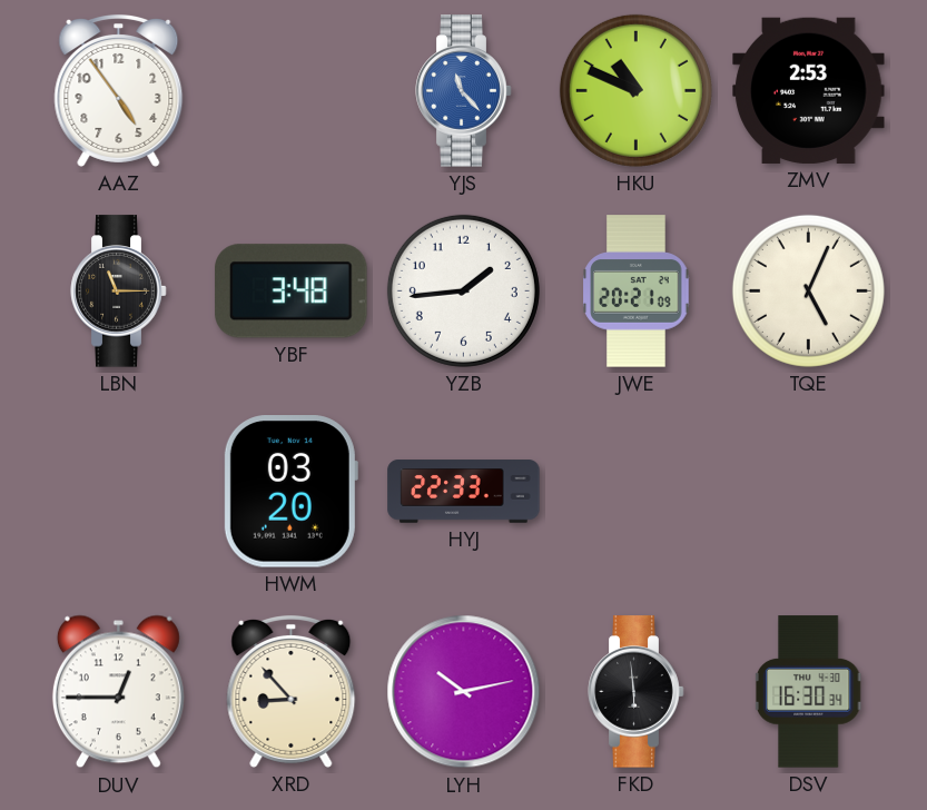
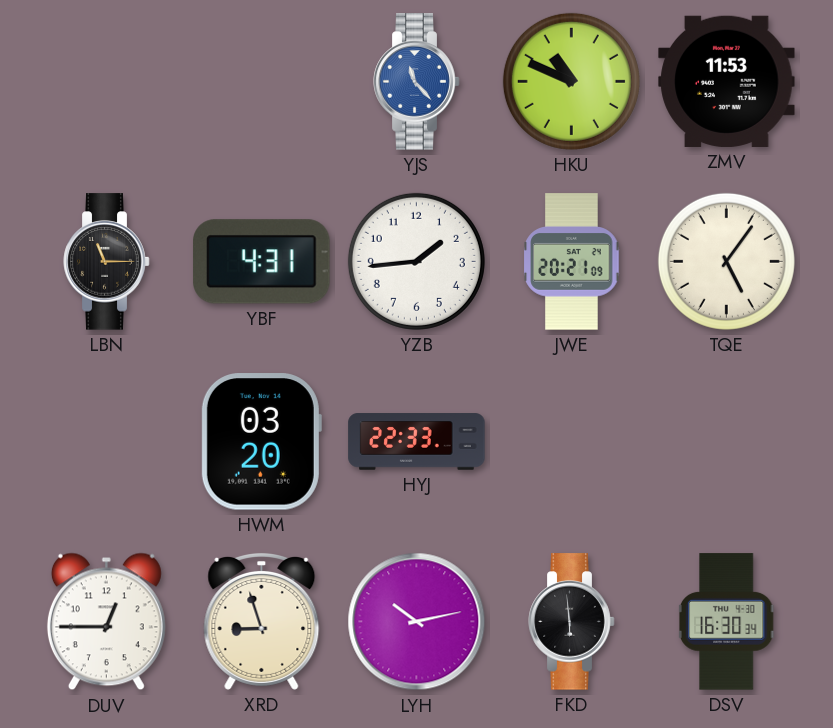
AAZ: 4:54 -> none (119, 90)
ZMV: 2:53 -> 11:53 (727, 81)
YBF: 3:48 -> 4:31 (262, 262)
TQE: 5:04 -> 5:06 (726, 261)
XRD: 8:53 -> 8:57 (262, 621)
